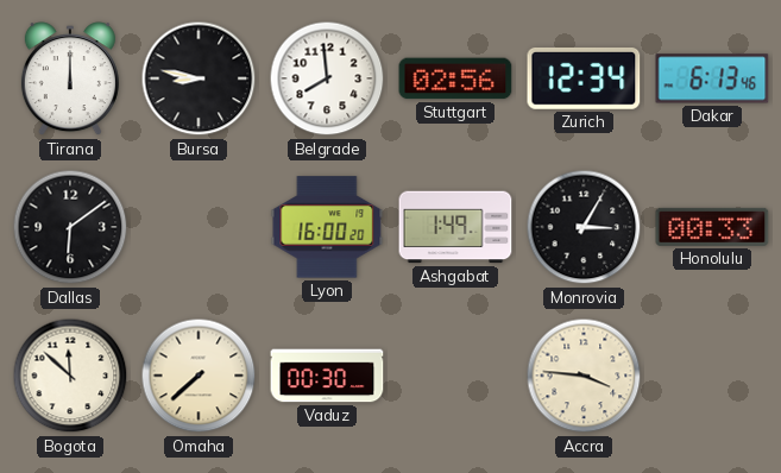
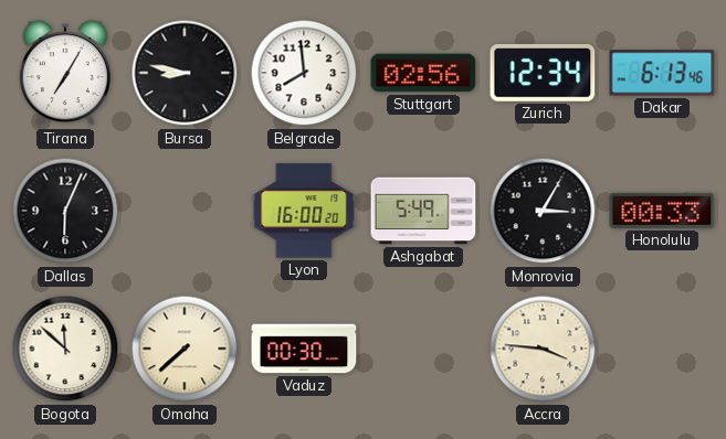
Tirana: 12:00 -> 7:05 (65, 74)
Dallas: 6:09 -> 6:04 (65, 211)
Ashgabat: 1:49 -> 5:49 (423, 211)
